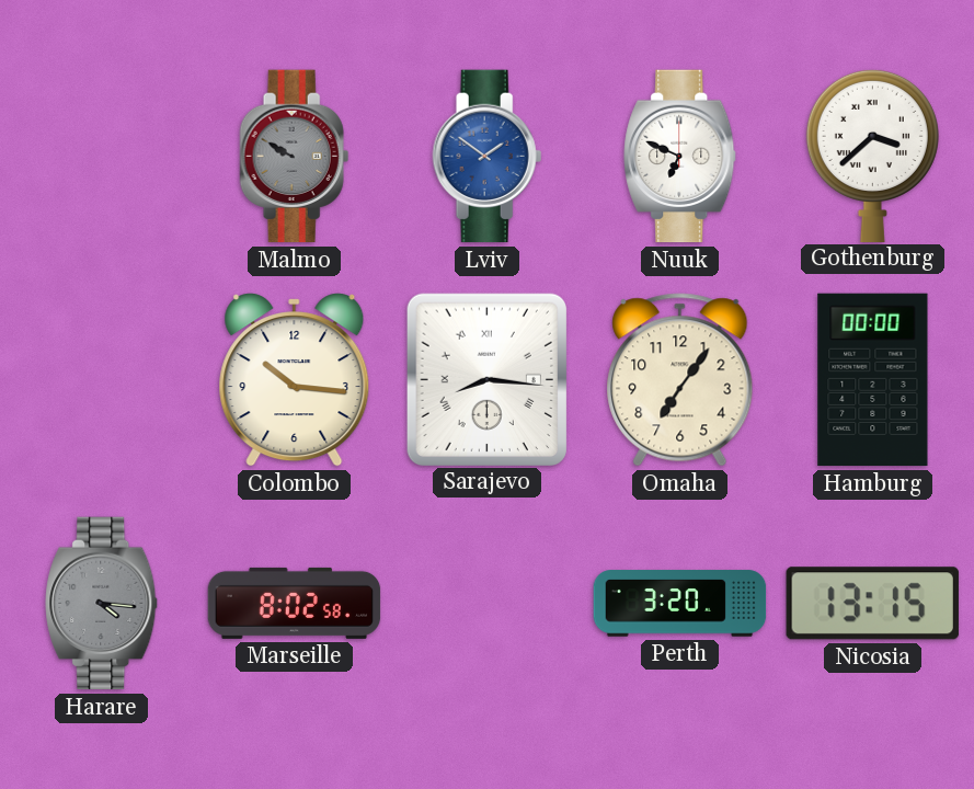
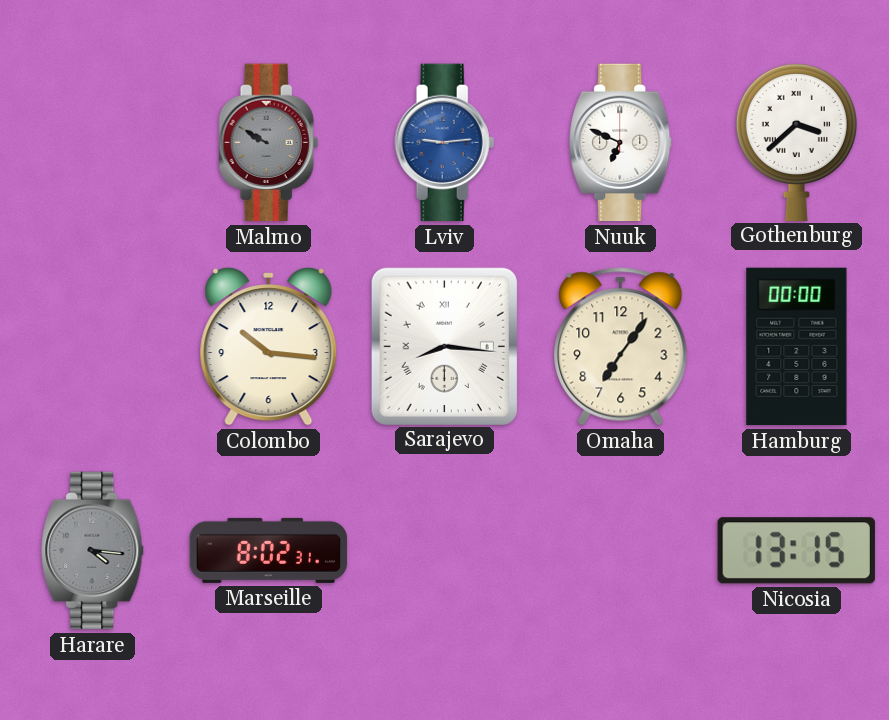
Lviv: 1:51 -> 9:14 (445, 143)
Marseille: 8:02:58 -> 8:02:31 (269, 550)
Perth: 3:20 -> none (680, 604)
